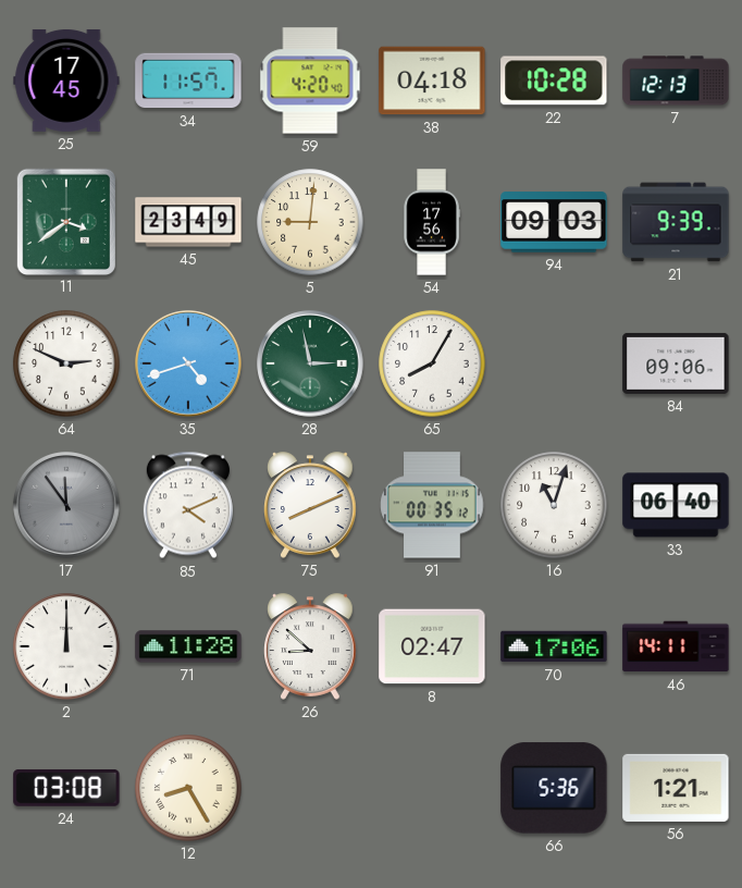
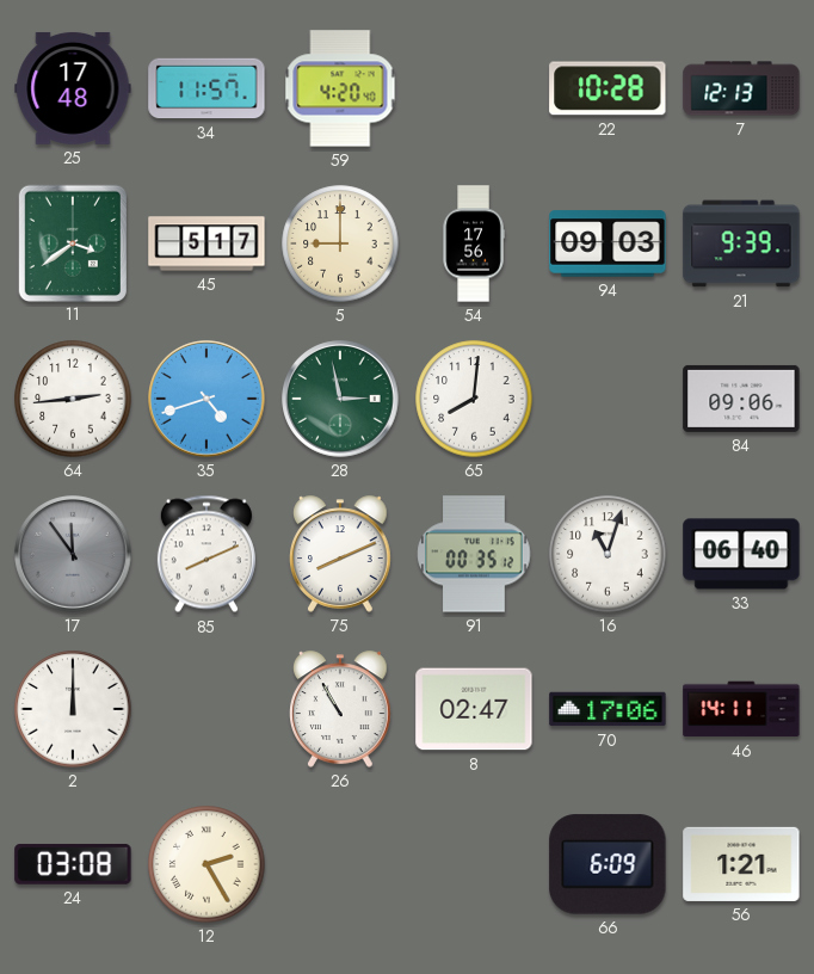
25: 17:45 -> 17:48 (73, 88)
38: 04:18 -> none (432, 81)
45: 23:49 -> 5:17 (206, 243)
5: 9:01 -> 9:00 (340, 243)
64: 2:49 -> 2:44 (73, 399)
65: 8:05 -> 8:01 (474, 399)
85: 4:11 -> 8:11 (206, 554)
71: 11:28 -> none (188, 646)
26: 8:52 -> 10:55 (341, 709)
12: 8:25 -> 2:25 (206, 864)
66: 5:36 -> 6:09 (608, 864)
